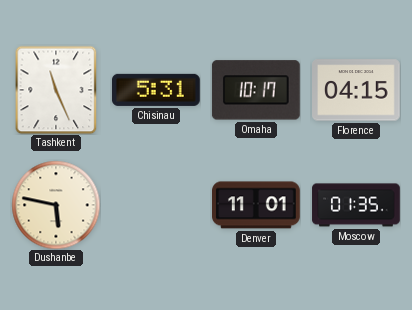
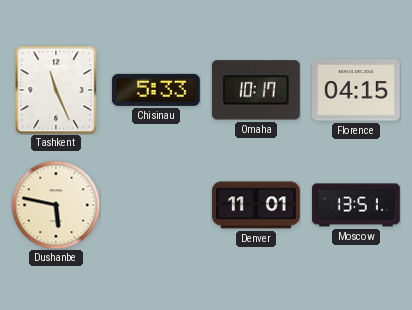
Chisinau: 5:31 -> 5:33 (156, 90)
Moscow: 01:35 -> 13:51 (356, 205)
